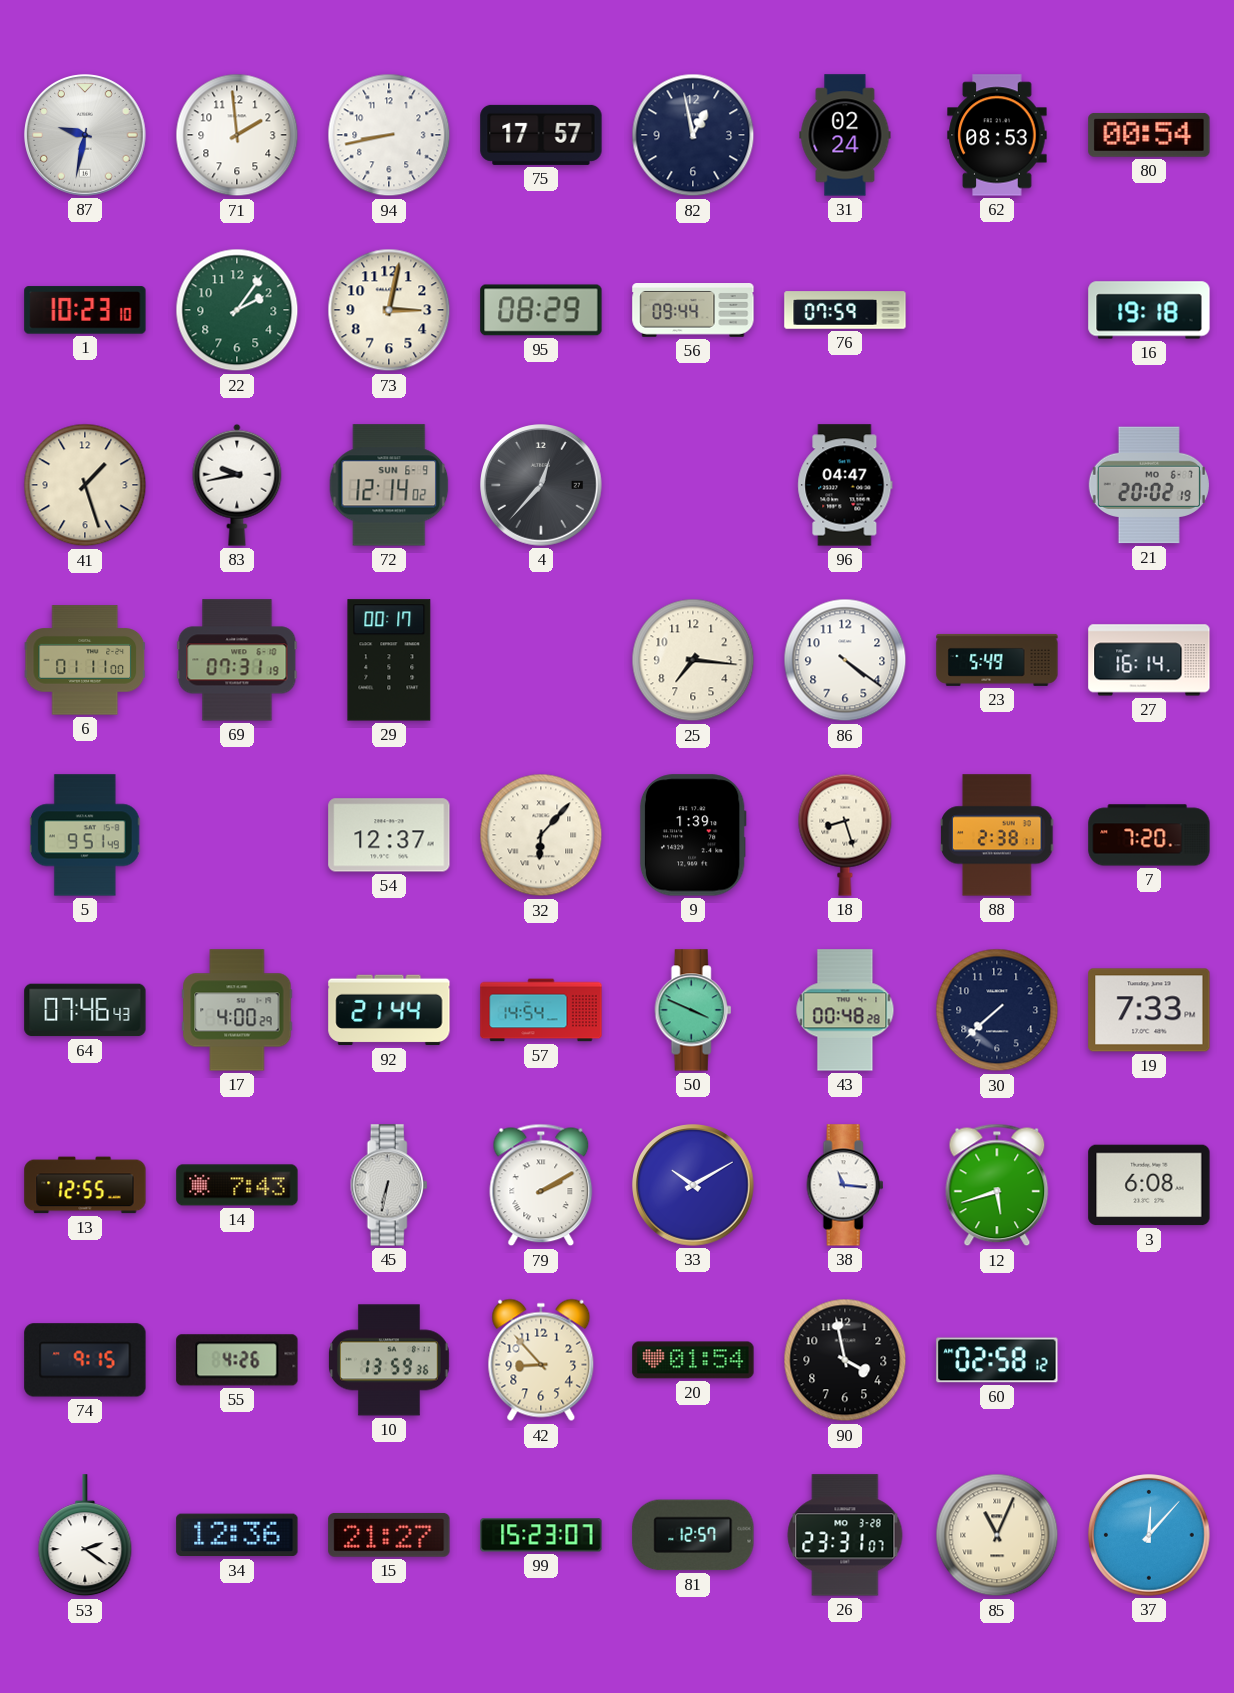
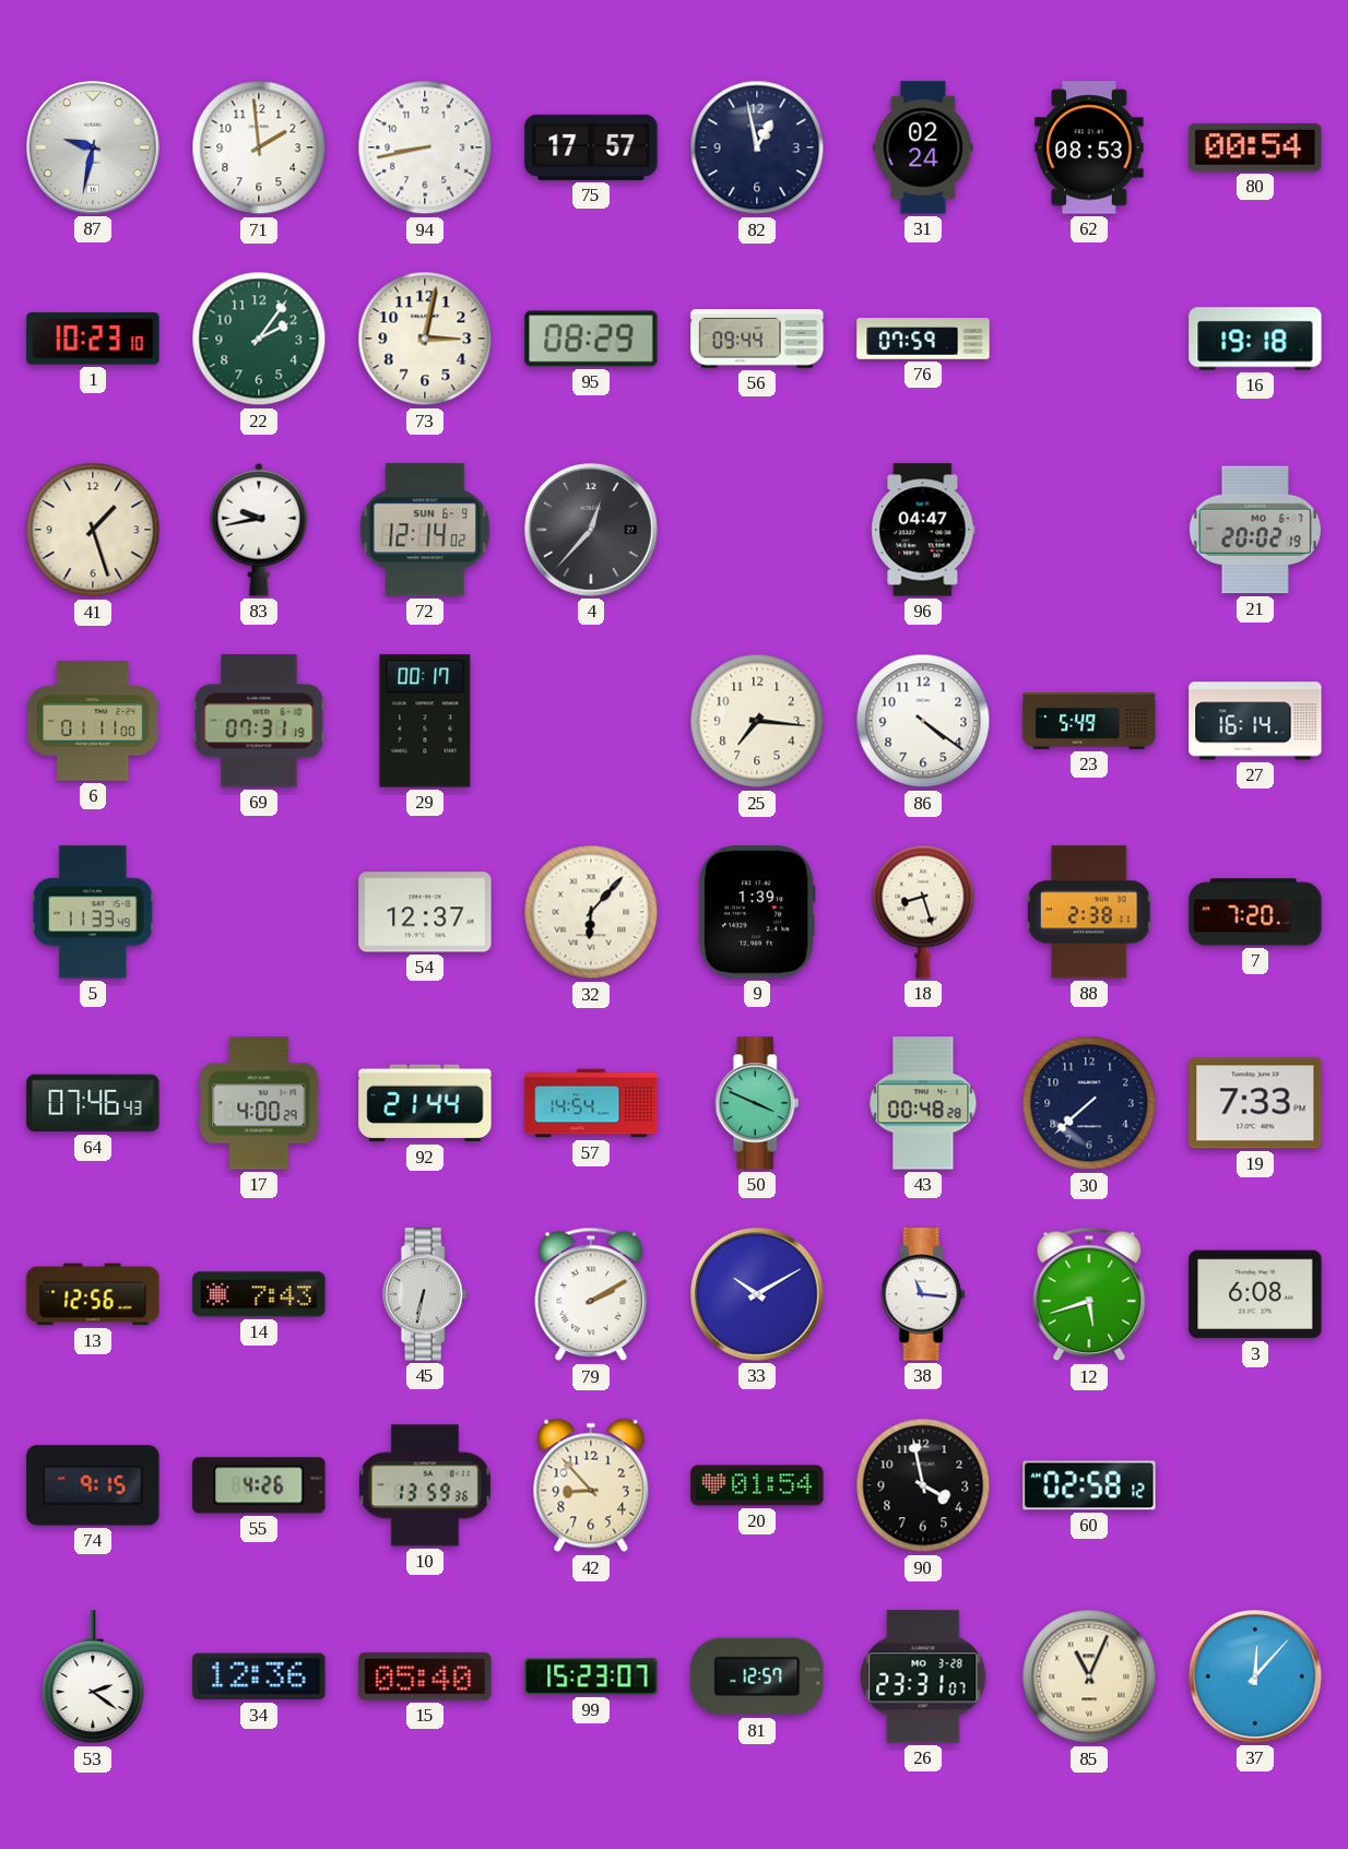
5: 9:51 -> 11:33 (93, 912)
13: 12:55 -> 12:56 (93, 1294)
15: 21:27 -> 05:40 (425, 1676)
